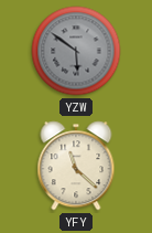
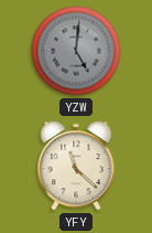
YZW: 5:51 -> 5:01 (76, 51)
